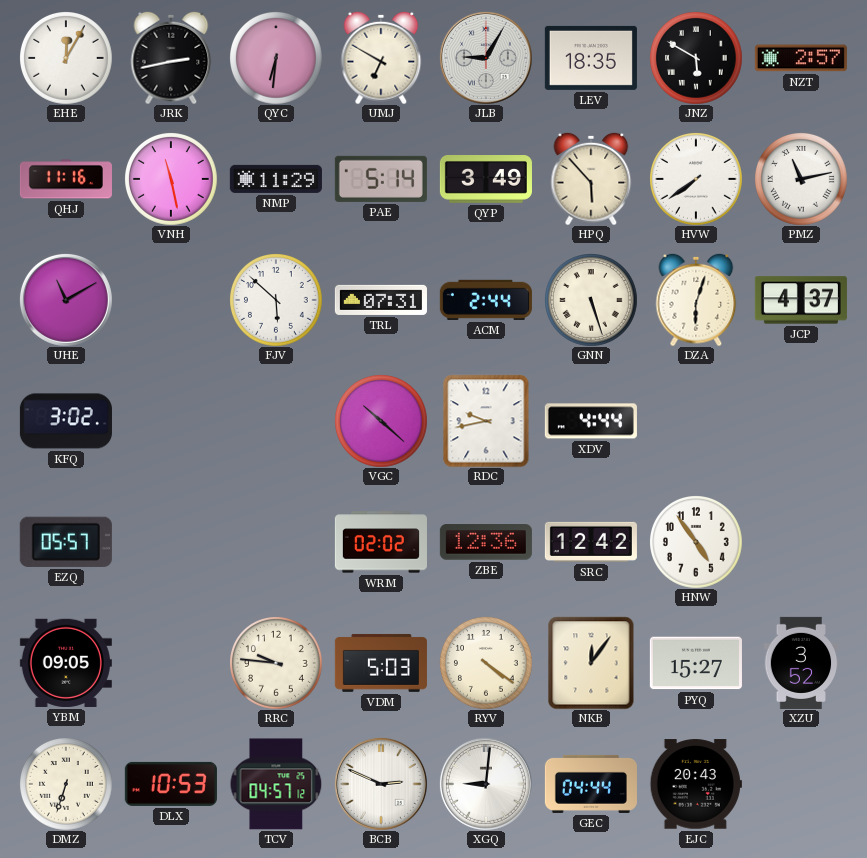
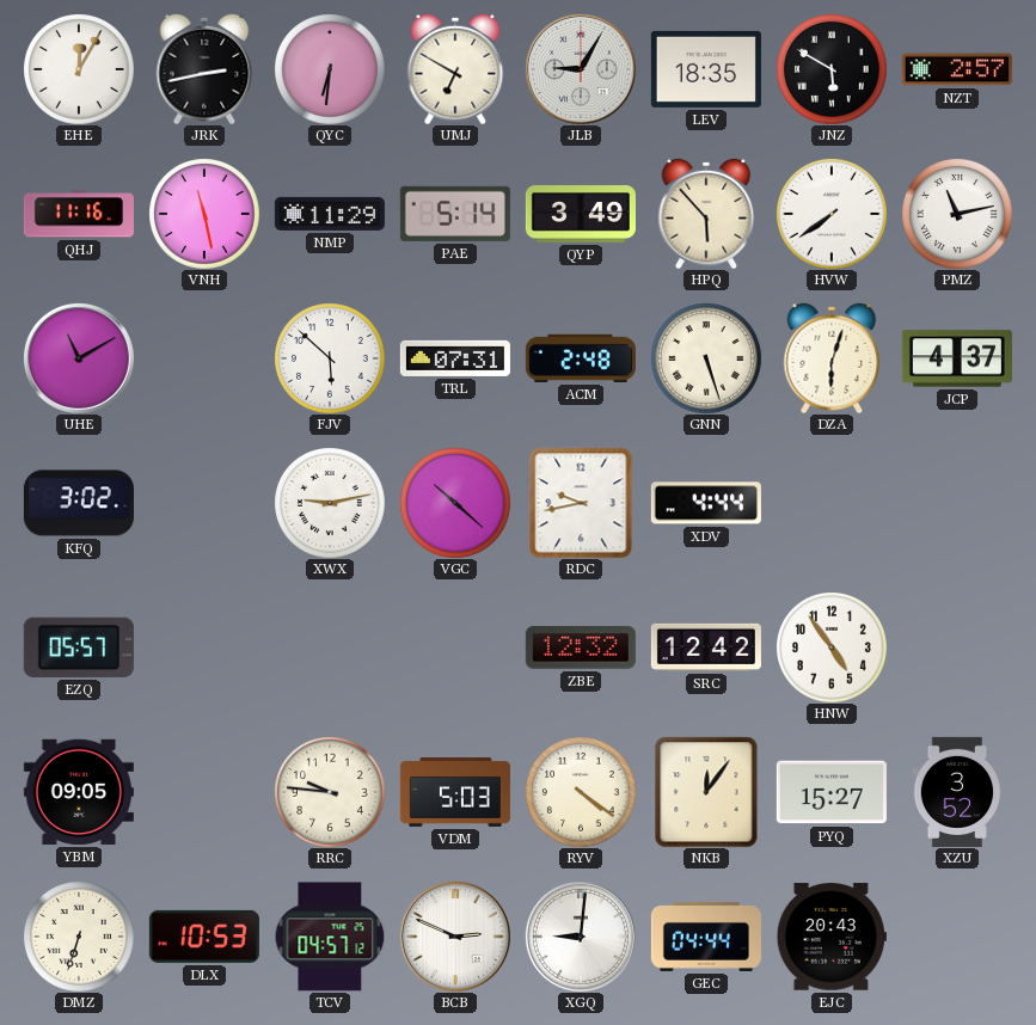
ACM: 2:44 -> 2:48 (581, 358)
XWX: none -> 9:13 (330, 503)
WRM: 02:02 -> none (381, 542)
ZBE: 12:36 -> 12:32 (581, 647)
